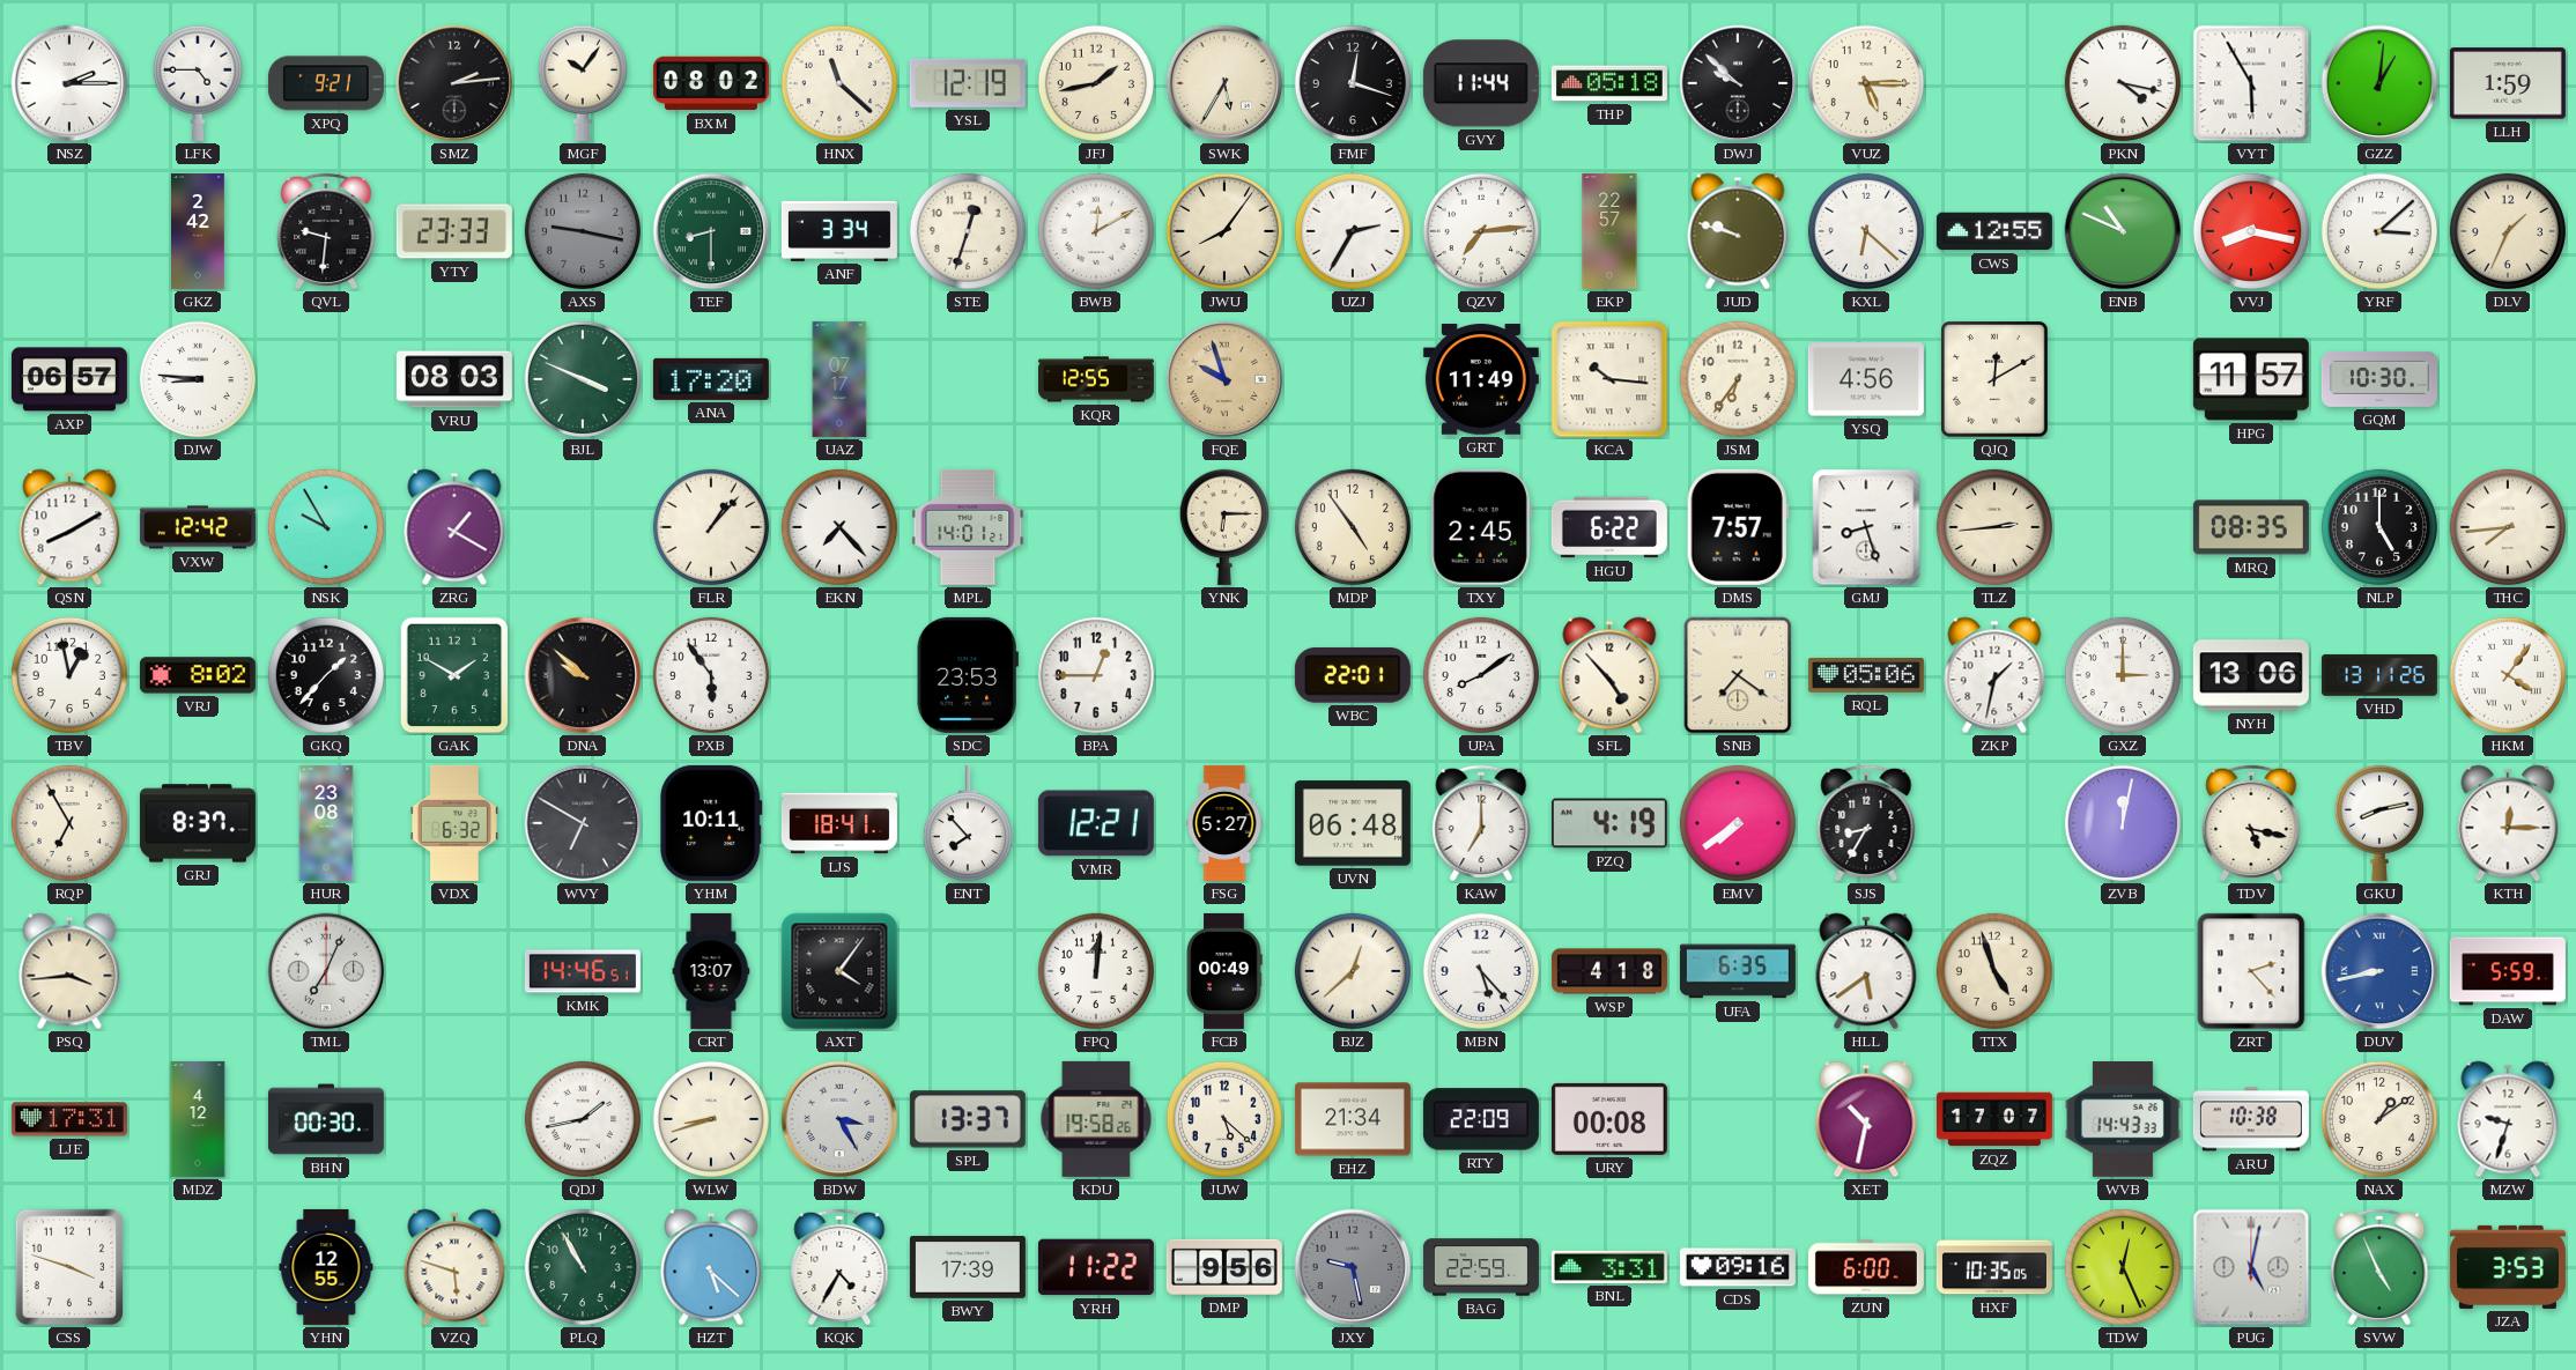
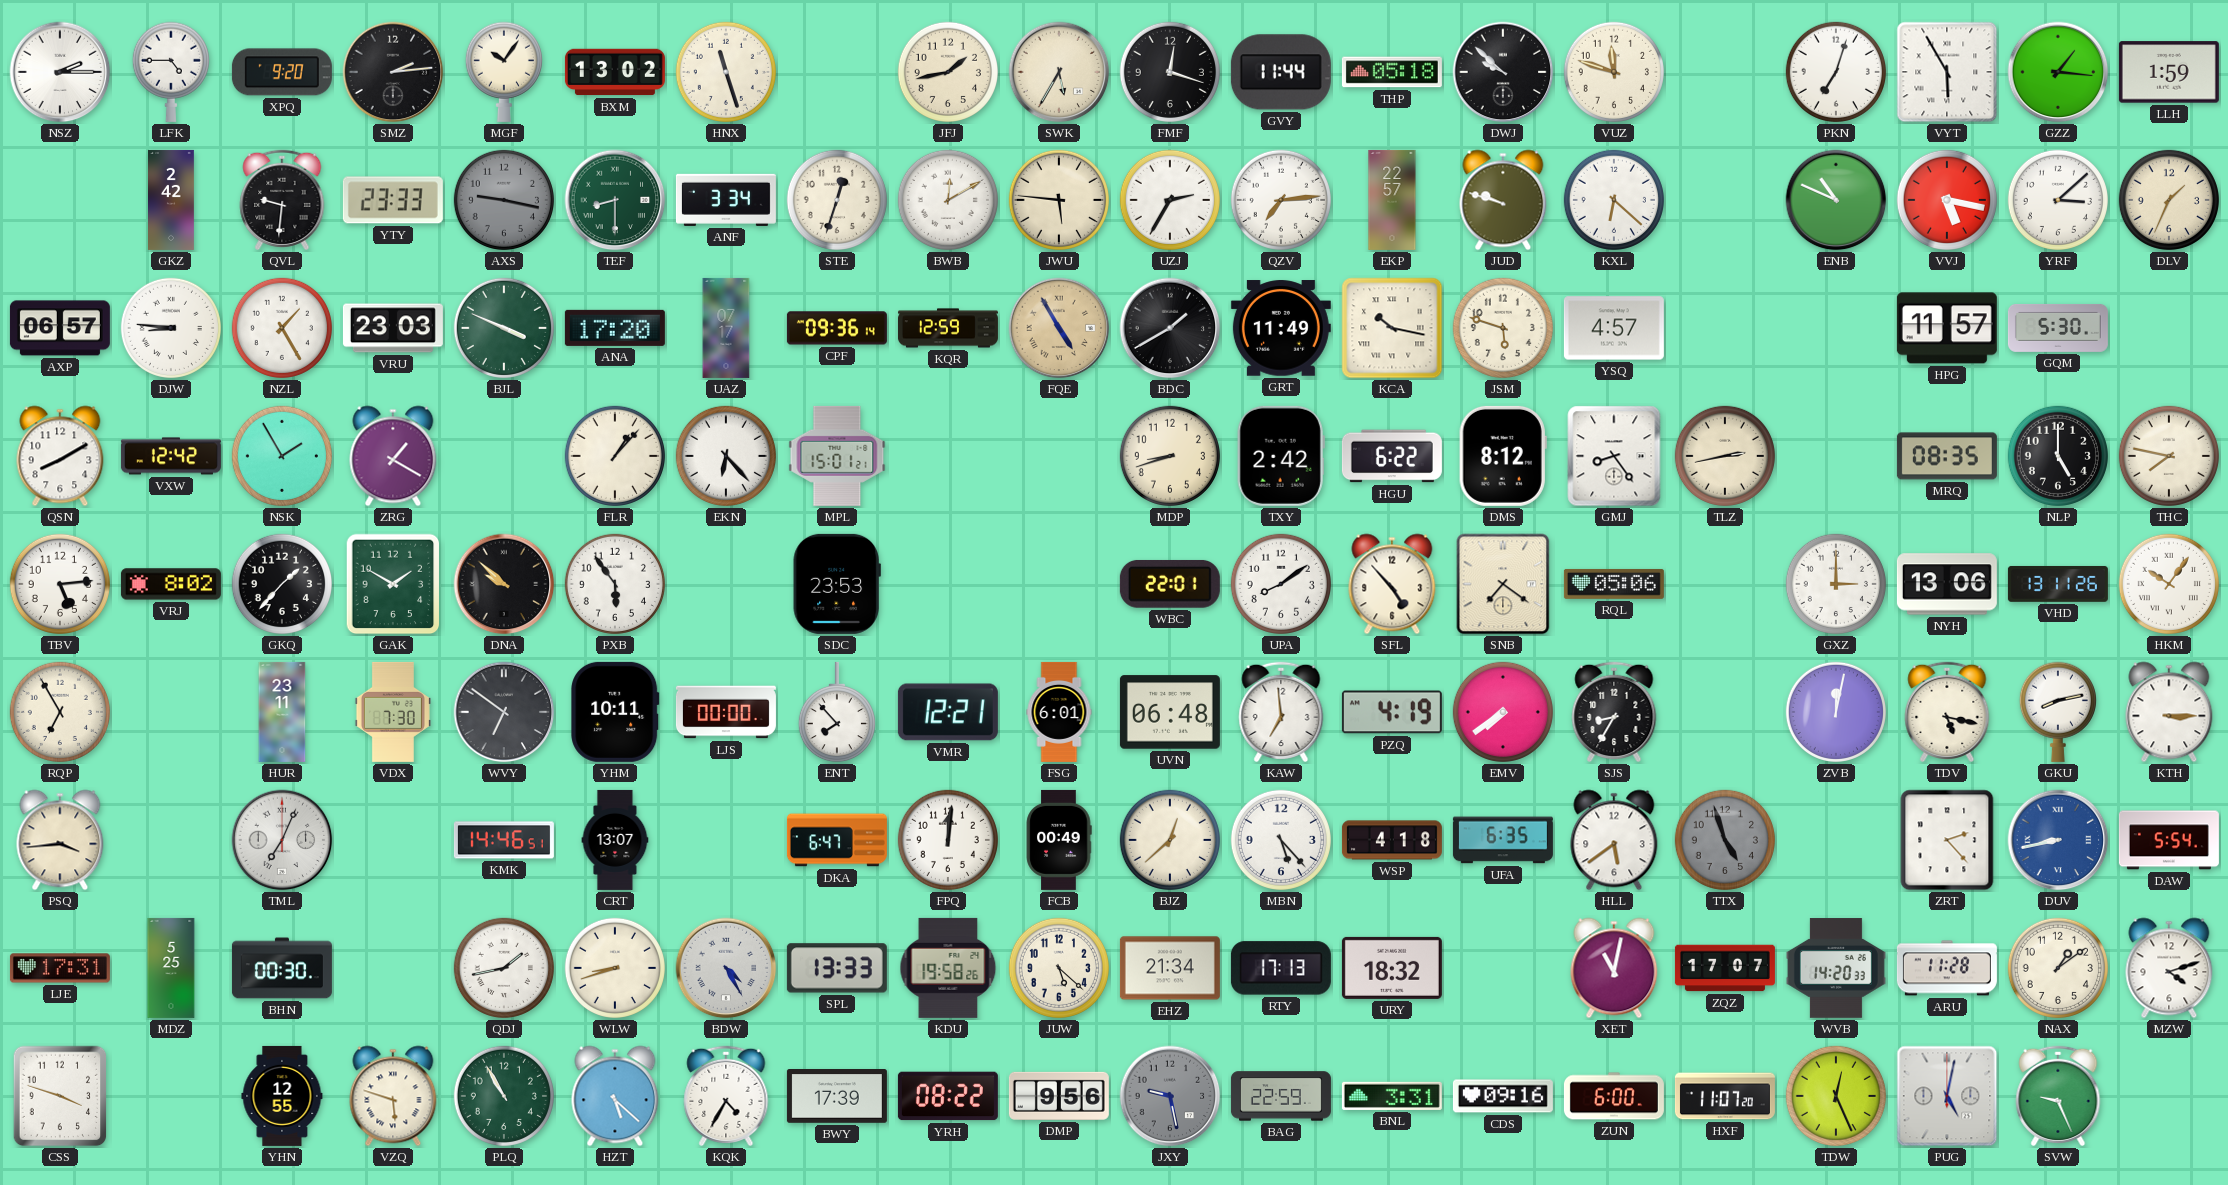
XPQ: 9:21 -> 9:20 (282, 72)
BXM: 08:02 -> 13:02 (615, 72)
HNX: 11:22 -> 11:27 (726, 72)
YSL: 12:19 -> none (968, 83)
VUZ: 5:15 -> 11:48 (1614, 72)
PKN: 4:17 -> 7:03 (1836, 72)
GZZ: 1:01 -> 1:16 (2058, 72)
JWU: 8:06 -> 5:46 (1059, 200)
CWS: 12:55 -> none (1994, 231)
VVJ: 8:17 -> 5:17 (1947, 200)
NZL: none -> 1:25 (282, 328)
VRU: 08:03 -> 23:03 (393, 328)
CPF: none -> 09:36 (837, 328)
KQR: 12:55 -> 12:59 (948, 328)
FQE: 9:57 -> 4:55 (1059, 328)
BDC: none -> 1:40 (1170, 328)
KCA: 10:16 -> 10:17 (1392, 328)
JSM: 6:36 -> 5:48 (1503, 328)
YSQ: 4:56 -> 4:57 (1614, 328)
QJQ: 12:10 -> none (1994, 379)
GQM: 10:30 -> 5:30 (2058, 328)
NSK: 9:55 -> 1:55 (282, 456)
EKN: 7:23 -> 6:23 (726, 456)
MPL: 14:01 -> 15:01 (837, 456)
YNK: 6:15 -> none (1224, 527)
MDP: 4:54 -> 8:42 (1170, 456)
TXY: 2:45 -> 2:42 (1281, 456)
DMS: 7:57 -> 8:12 (1503, 456)
GMJ: 8:27 -> 8:24 (1614, 456)
TLZ: 2:44 -> 2:43 (1725, 456)
THC: 7:44 -> 7:47 (2169, 456)
TBV: 12:58 -> 5:14 (60, 584)
BPA: 12:45 -> none (1096, 675)
ZKP: 1:32 -> none (1994, 675)
HKM: 4:06 -> 10:06 (2169, 584)
GRJ: 8:37 -> none (198, 823)
HUR: 23:08 -> 23:11 (282, 712)
VDX: 6:32 -> 7:30 (393, 712)
WVY: 6:50 -> 6:51 (504, 712)
LJS: 18:41 -> 00:00 (726, 712)
FSG: 5:27 -> 6:01 (1059, 712)
KAW: 7:00 -> 6:59 (1281, 712)
KTH: 12:15 -> 3:15 (2169, 712)
AXT: 4:06 -> none (839, 971)
DKA: none -> 6:47 (837, 840)
TTX dial: cream -> grey (1725, 840)
DAW: 5:59 -> 5:54 (2169, 840)
MDZ: 4:12 -> 5:25 (171, 968)
BDW: 3:25 -> 4:25 (726, 968)
SPL: 13:37 -> 13:33 (837, 968)
RTY: 22:09 -> 17:13 (1281, 968)
URY: 00:08 -> 18:32 (1392, 968)
XET: 10:32 -> 11:02 (1614, 968)
WVB: 14:43 -> 14:20 (1836, 968)
ARU: 10:38 -> 11:28 (1947, 968)
MZW: 9:33 -> 4:12 (2169, 968)
YRH: 11:22 -> 08:22 (948, 1096)
HXF: 10:35 -> 11:07 (1725, 1096)
SVW: 4:56 -> 9:26 (2058, 1096)
JZA: 3:53 -> none (2508, 1267)
